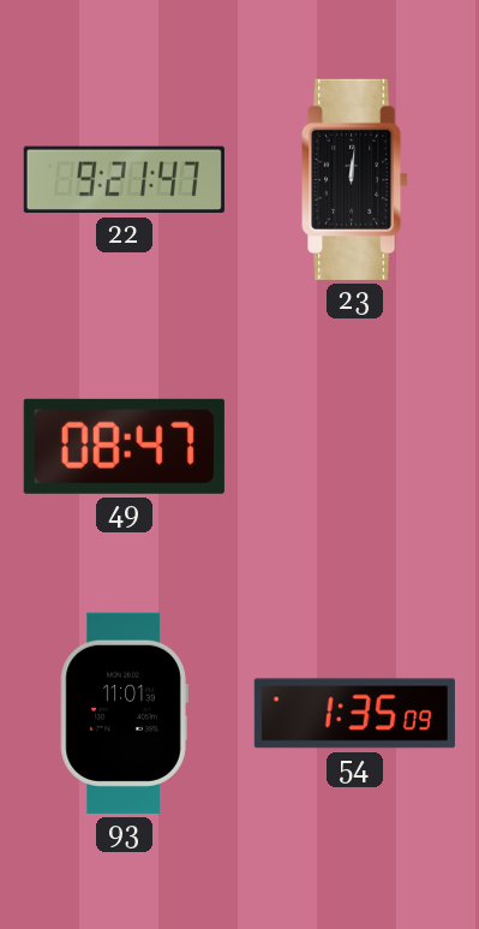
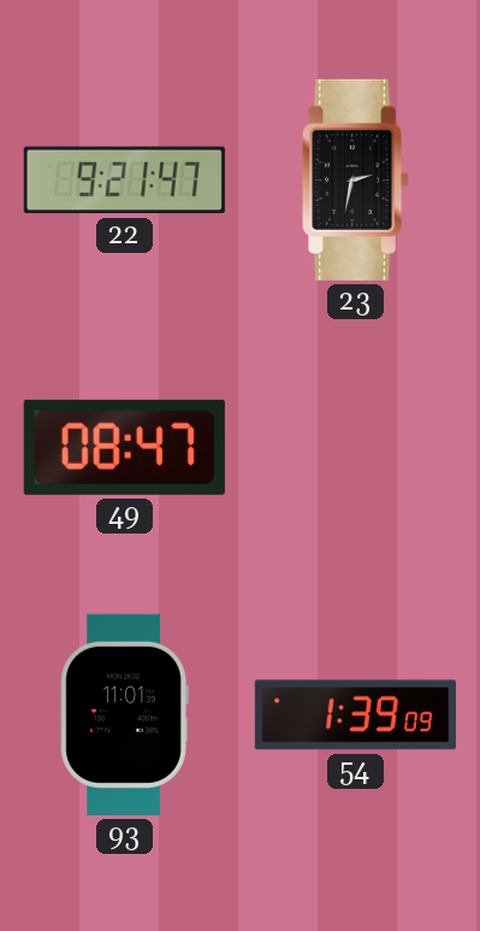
23: 12:01 -> 2:32 (356, 179)
54: 1:35 -> 1:39 (355, 715)
